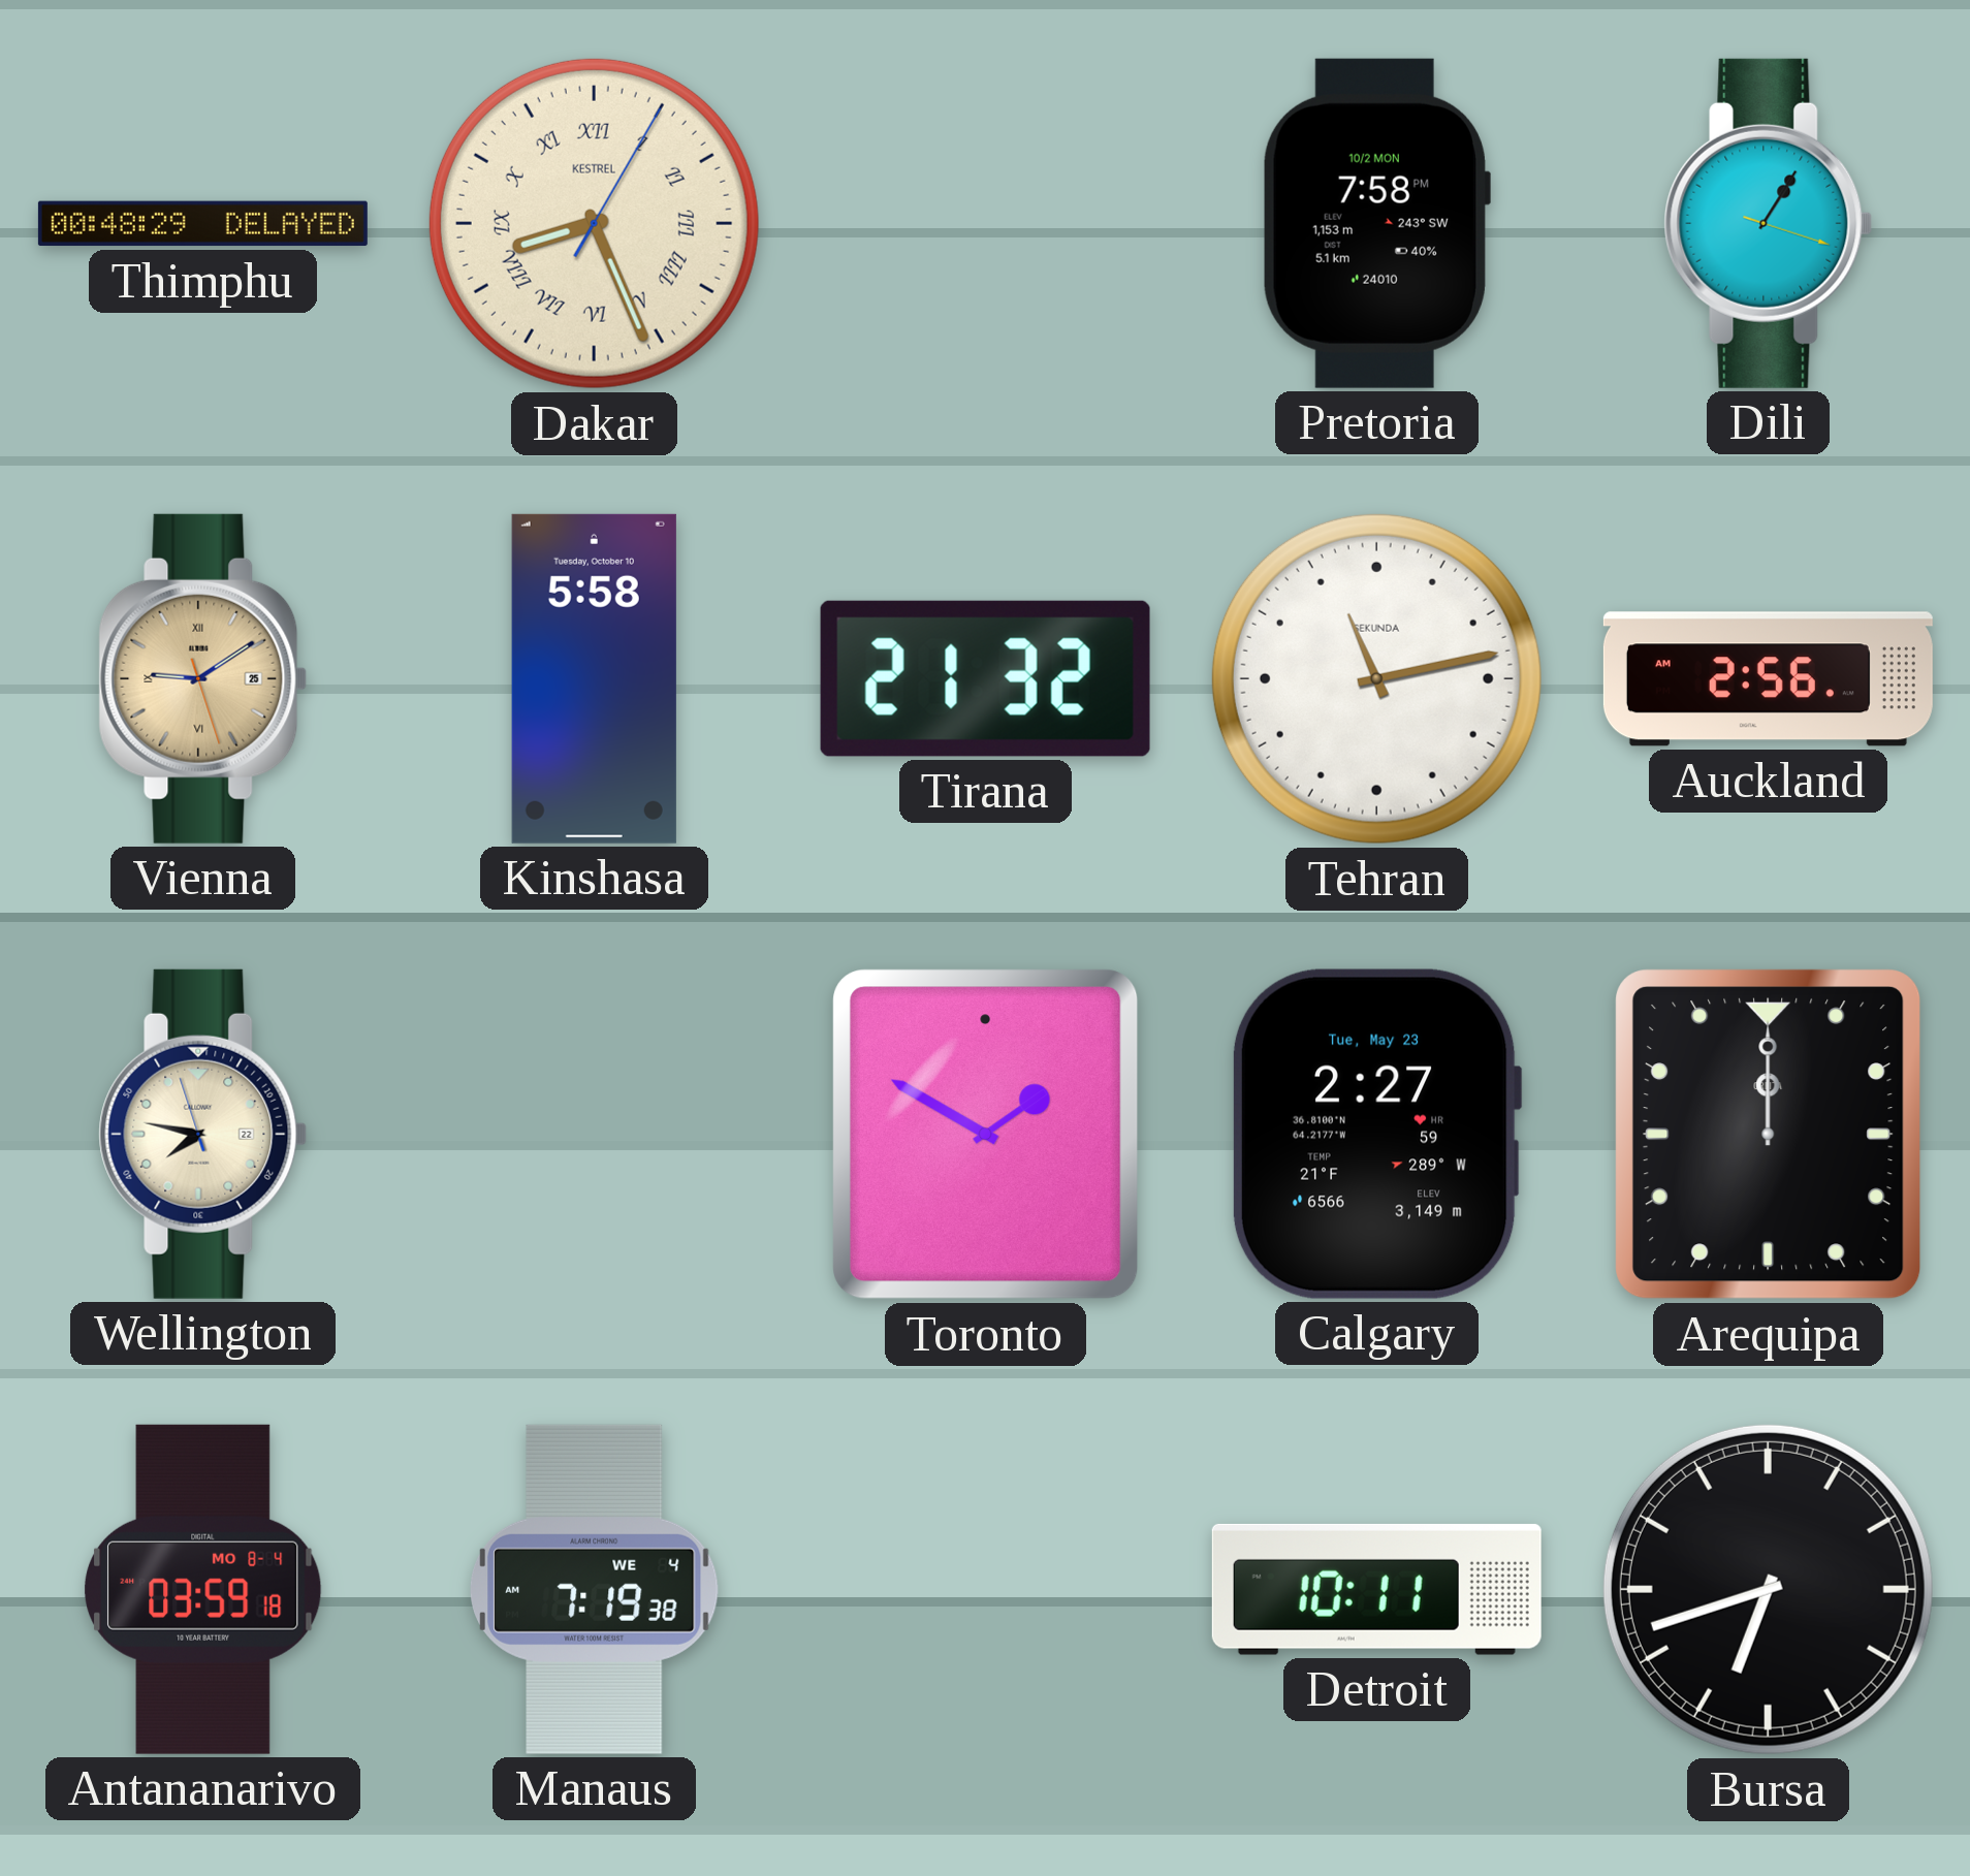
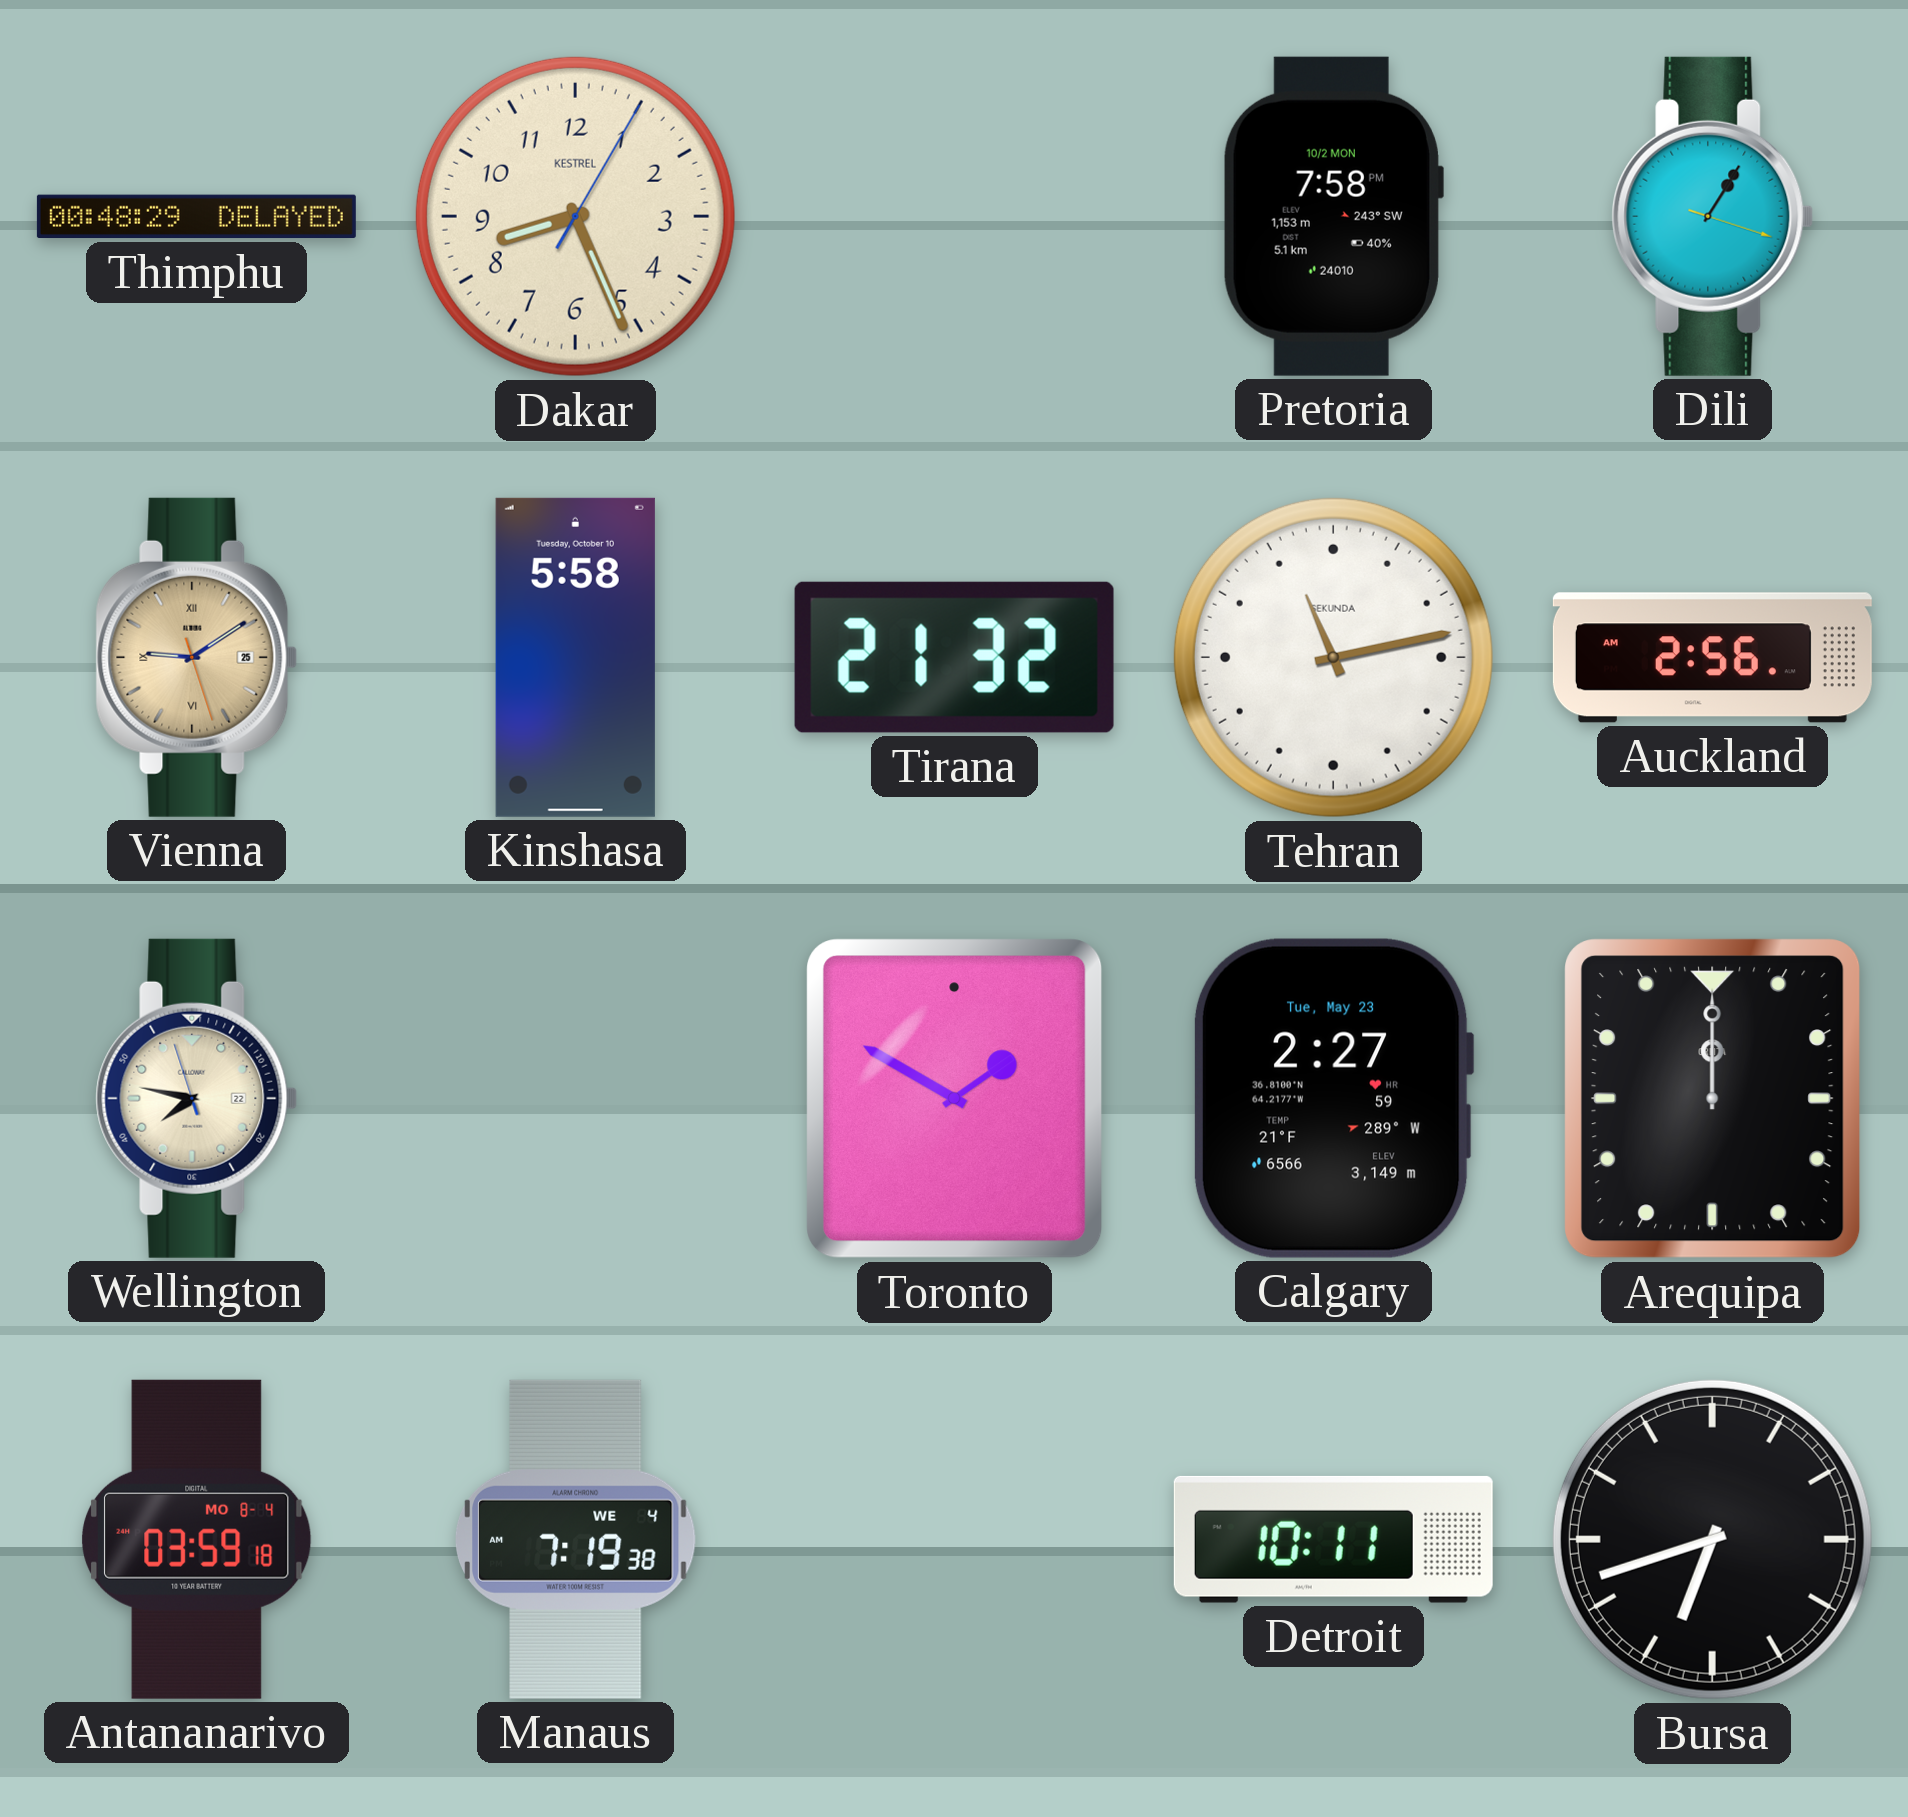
Dakar numerals: Roman -> Arabic (575, 216)
